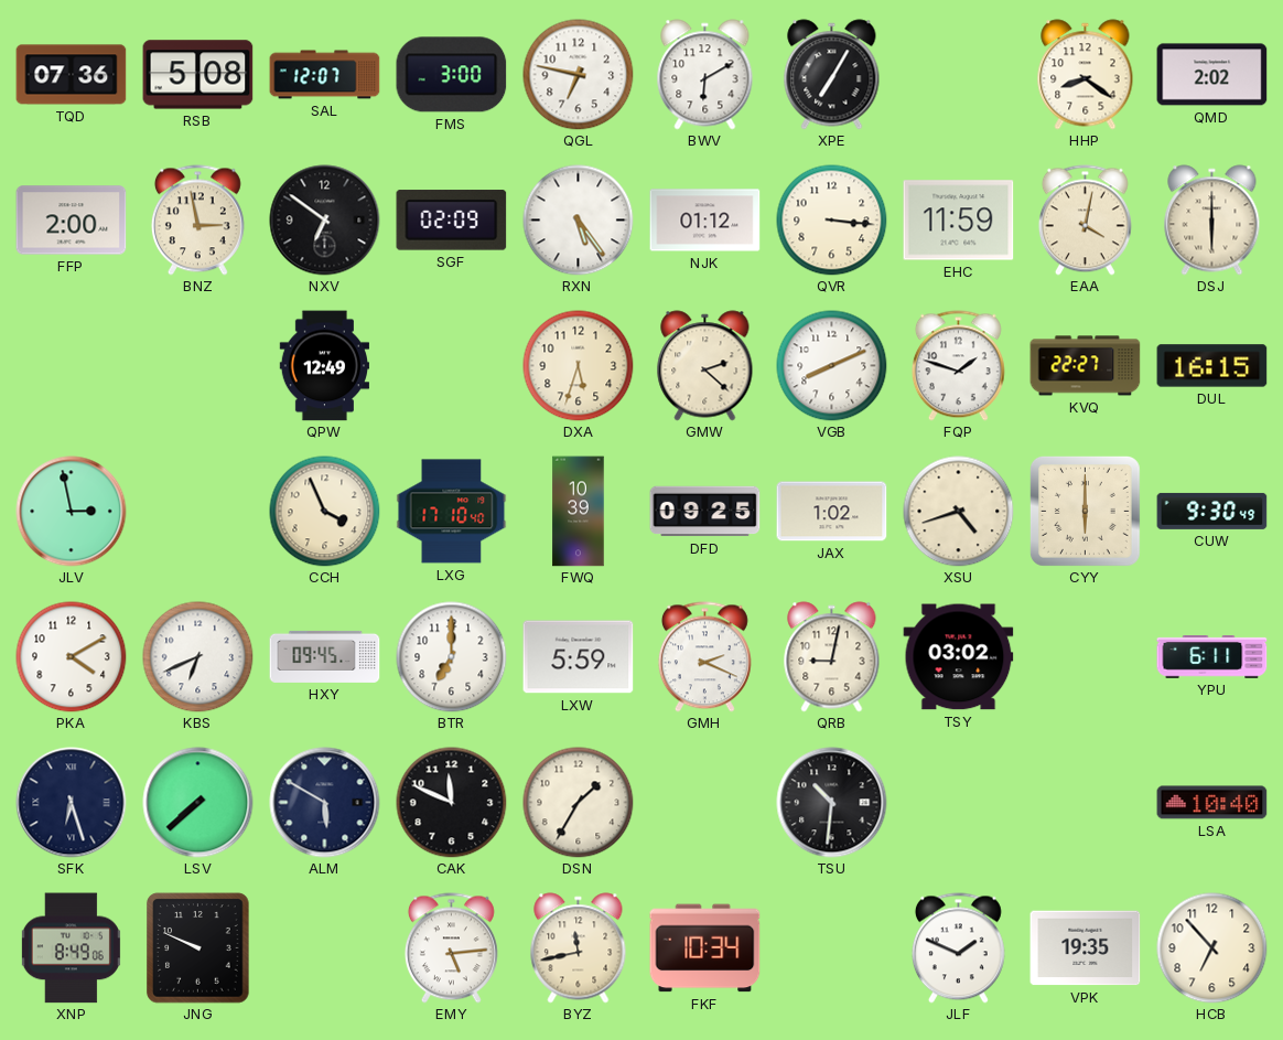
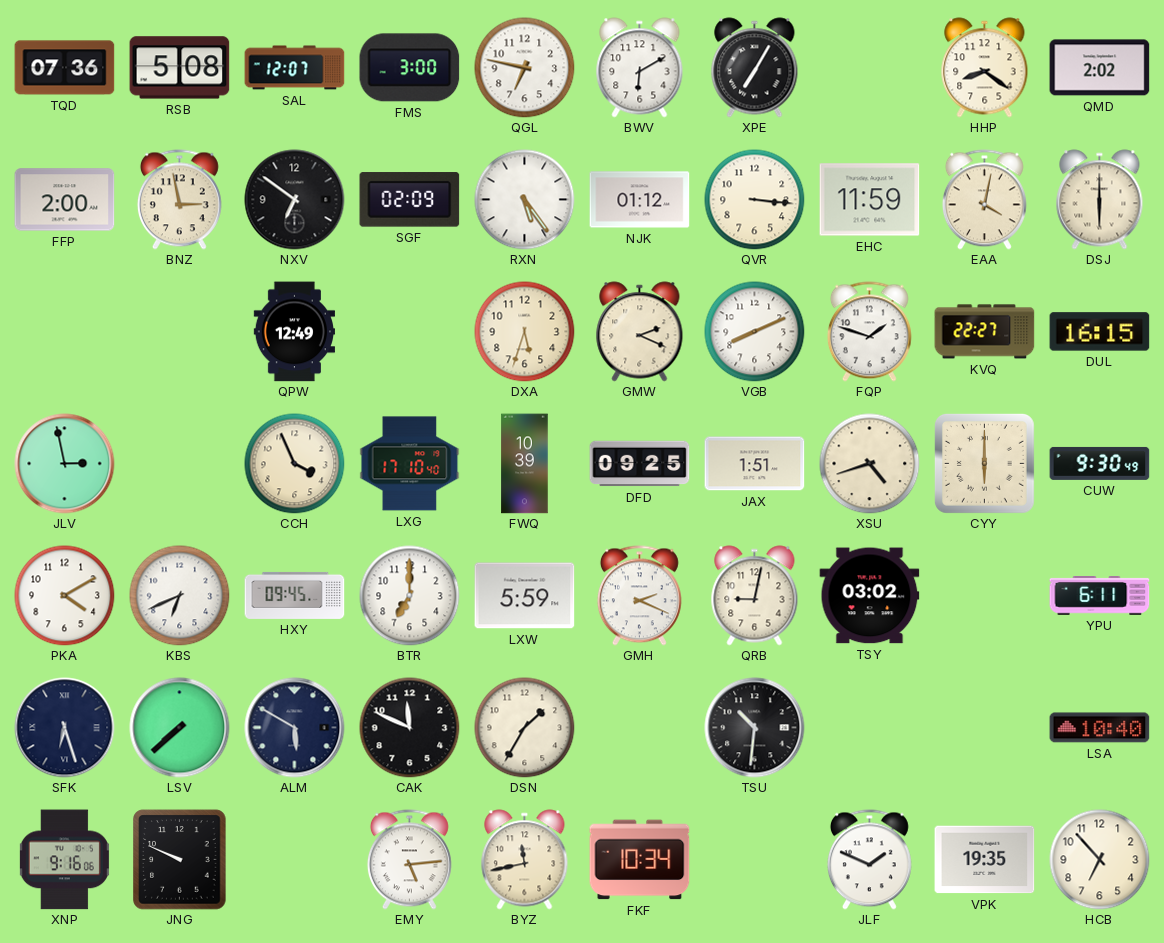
GMW: 2:22 -> 2:19 (640, 332)
JAX: 1:02 -> 1:51 (755, 464)
XNP: 8:49 -> 9:16 (64, 860)
